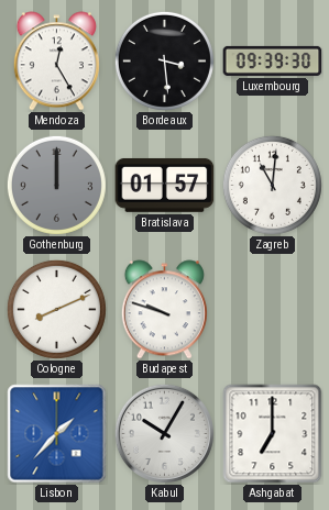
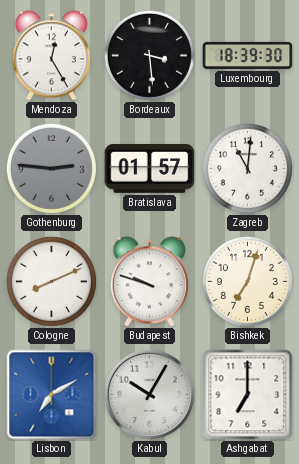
Luxembourg: 09:39 -> 18:39 (248, 55)
Gothenburg: 12:00 -> 2:46 (51, 168)
Bishkek: none -> 7:03 (247, 281)
Lisbon: 1:37 -> 7:10 (52, 395)
